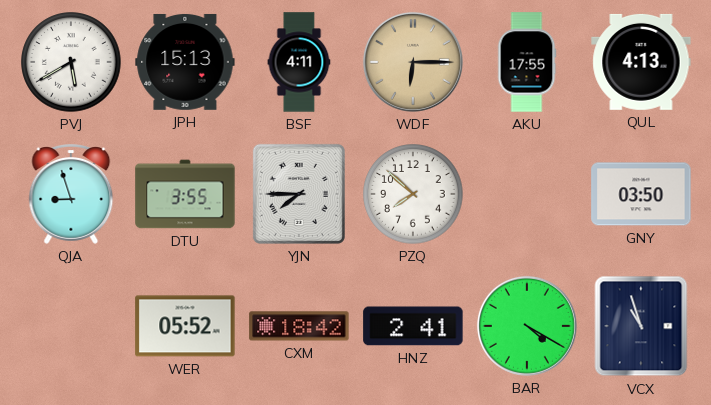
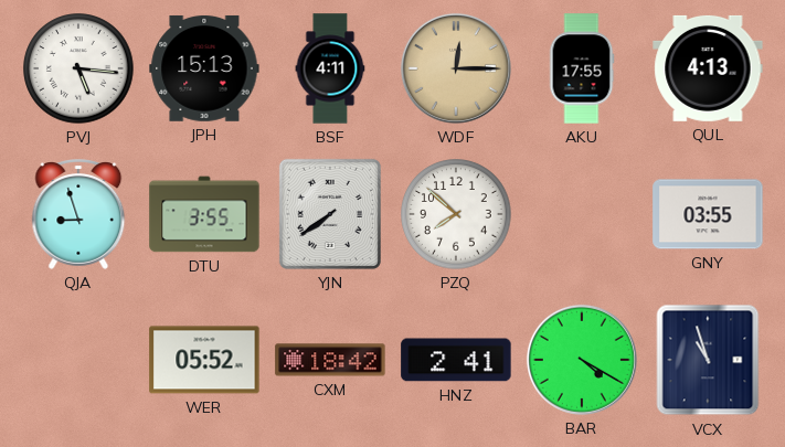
PVJ: 5:40 -> 5:16 (78, 68)
WDF: 6:15 -> 12:15 (456, 68)
YJN: 7:45 -> 7:39 (330, 214)
GNY: 03:50 -> 03:55 (708, 214)
